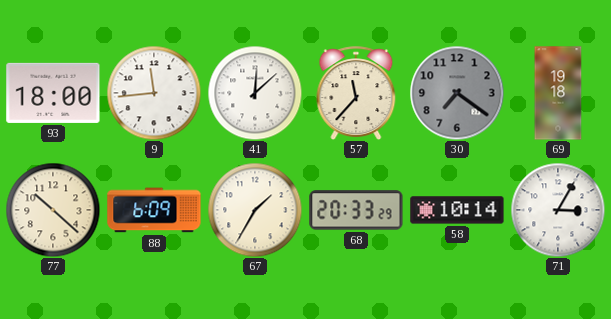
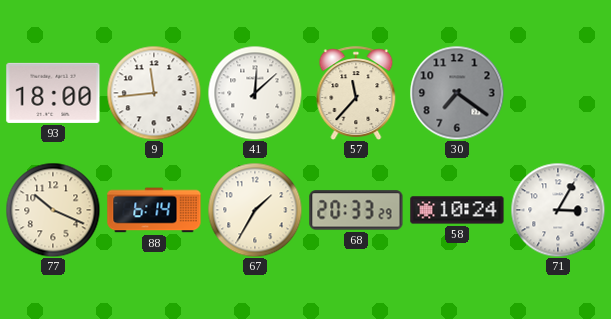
69: 19:18 -> none (558, 93)
77: 10:22 -> 10:19 (53, 210)
88: 6:09 -> 6:14 (154, 210)
58: 10:14 -> 10:24 (457, 210)
